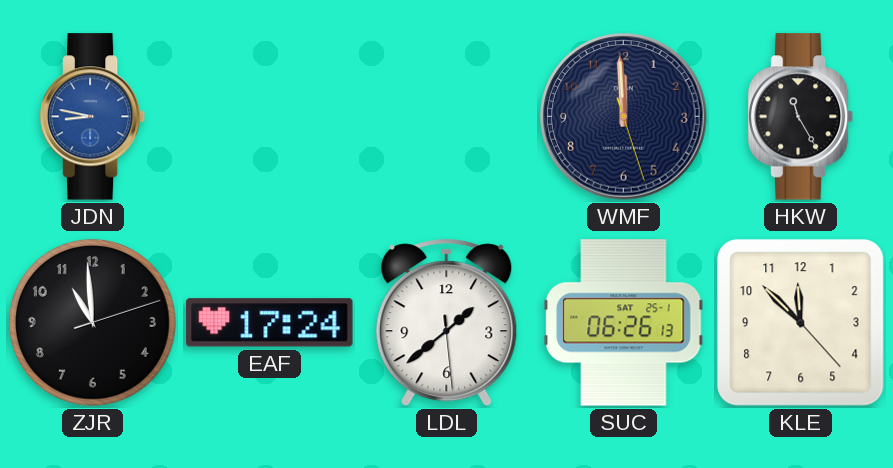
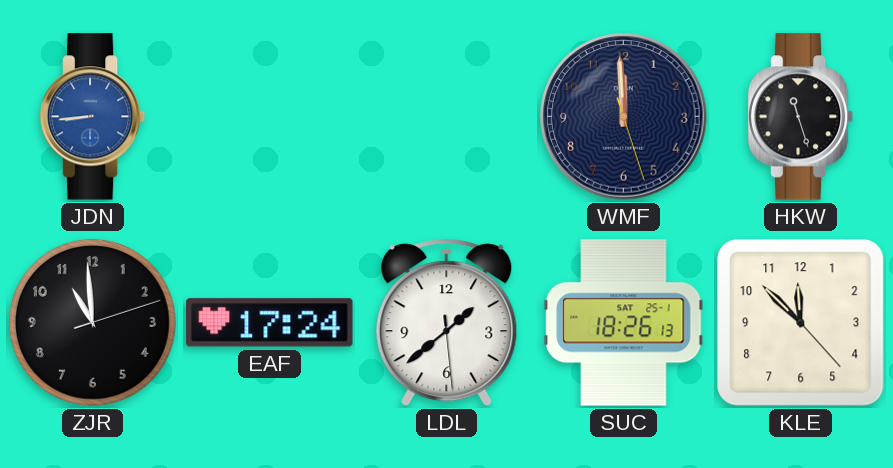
JDN: 8:47 -> 8:44 (93, 117)
HKW: 11:25 -> 11:27 (801, 117)
SUC: 06:26 -> 18:26 (624, 323)
